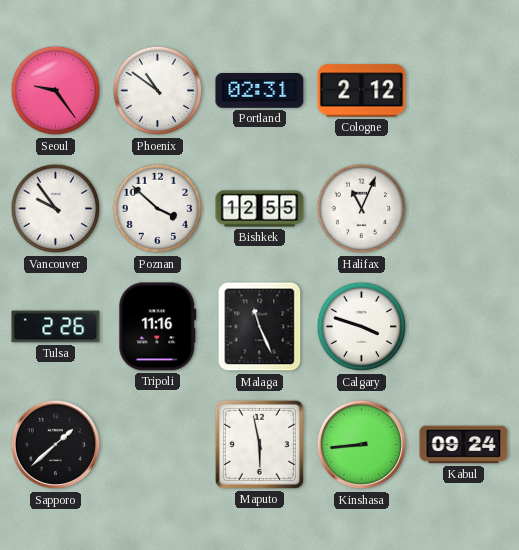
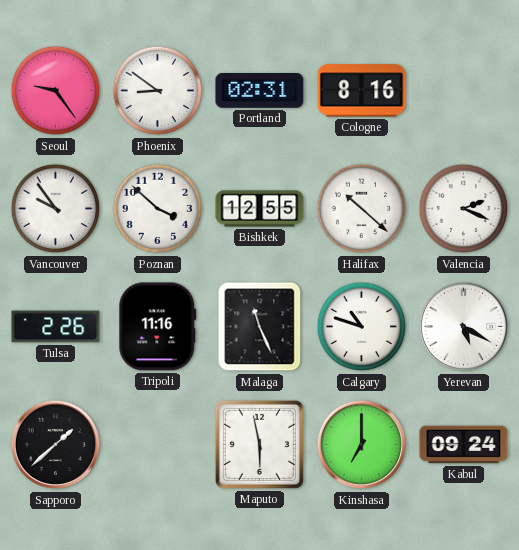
Phoenix: 10:51 -> 8:51 (158, 91)
Cologne: 2:12 -> 8:16 (362, 91)
Halifax: 11:04 -> 10:22 (362, 209)
Valencia: none -> 2:19 (464, 209)
Calgary: 3:48 -> 10:48 (362, 327)
Yerevan: none -> 5:20 (464, 327)
Kinshasa: 8:44 -> 7:00 (362, 445)
